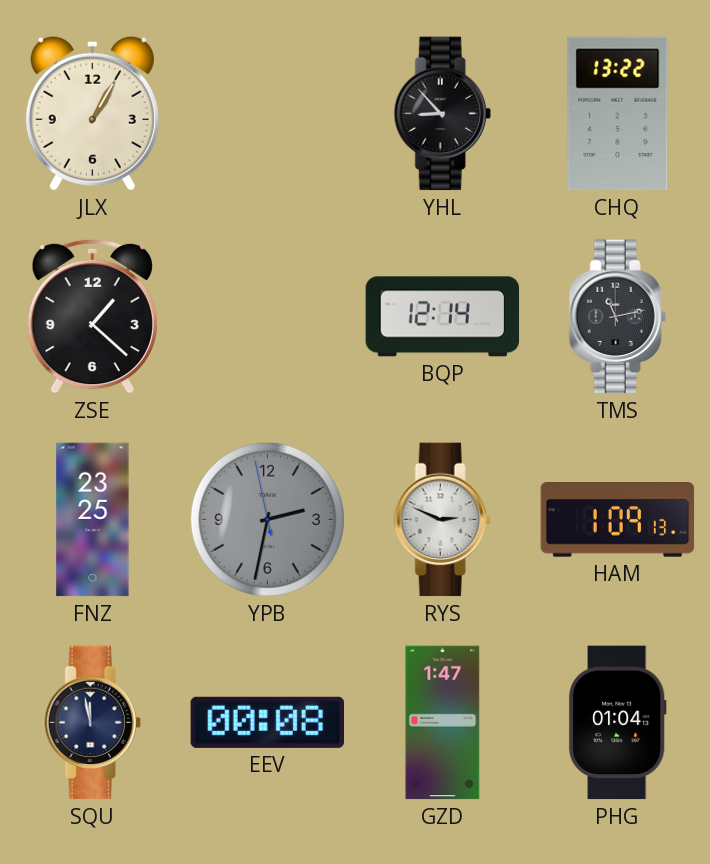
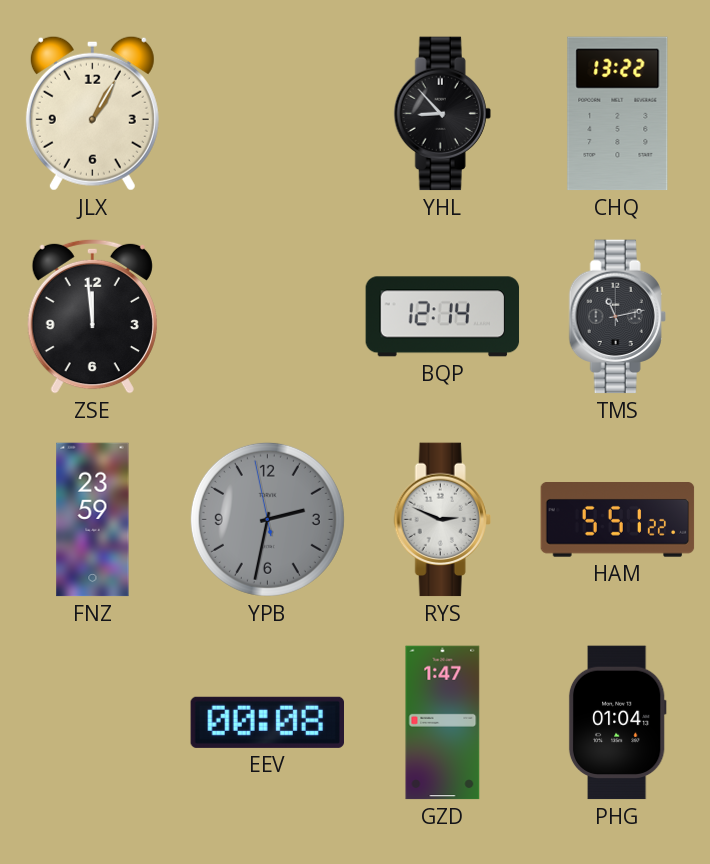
ZSE: 1:22 -> 11:59 (92, 316)
FNZ: 23:25 -> 23:59 (93, 520)
HAM: 1:09 -> 5:51 (618, 520)
SQU: 11:58 -> none (92, 723)
